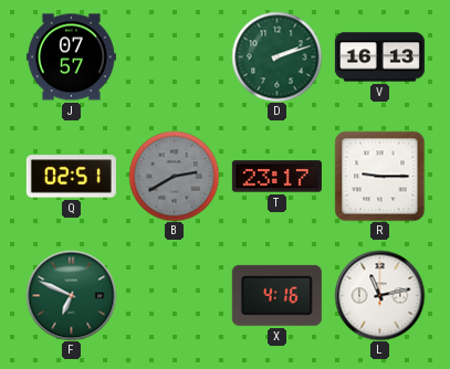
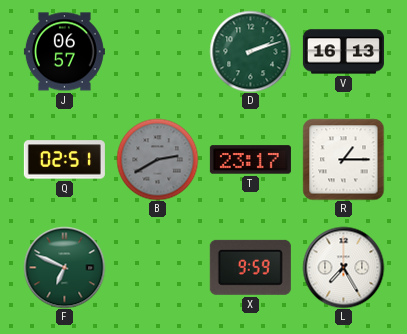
J: 07:57 -> 06:57 (64, 52)
R: 9:15 -> 1:15 (343, 159)
X: 4:16 -> 9:59 (250, 267)
L: 11:13 -> 7:25 (343, 267)
